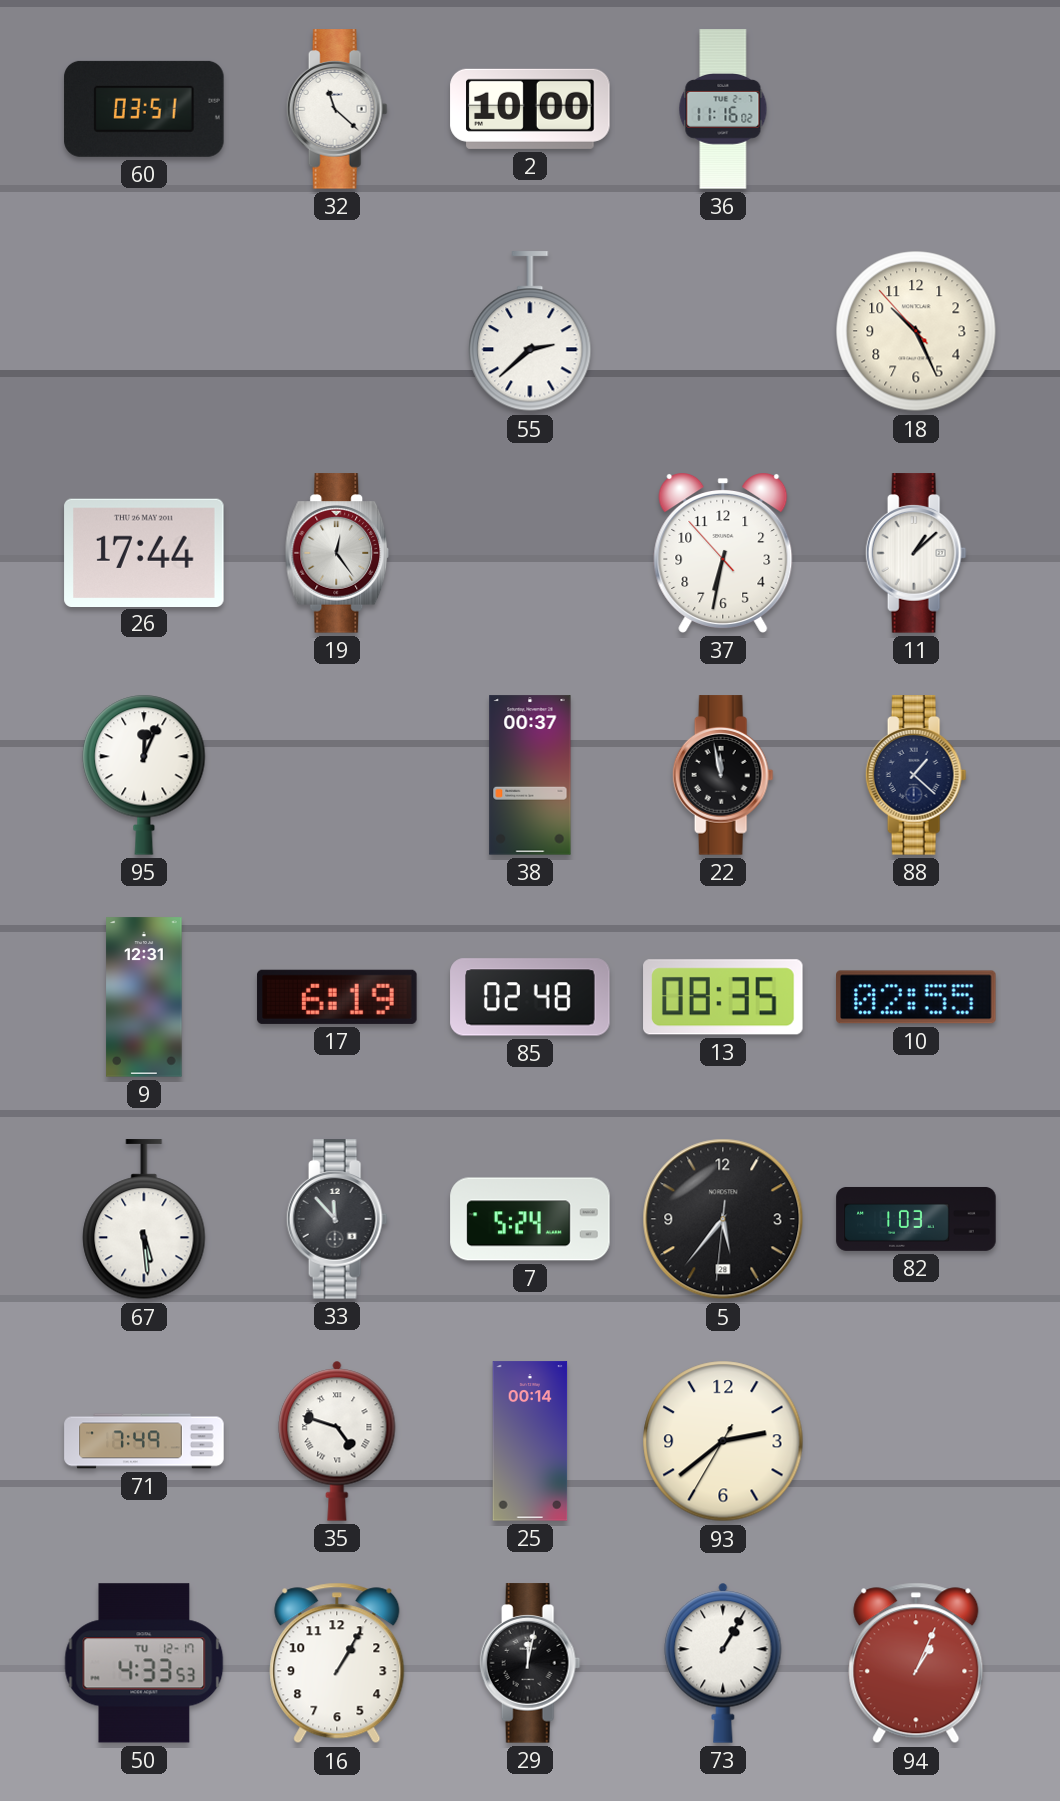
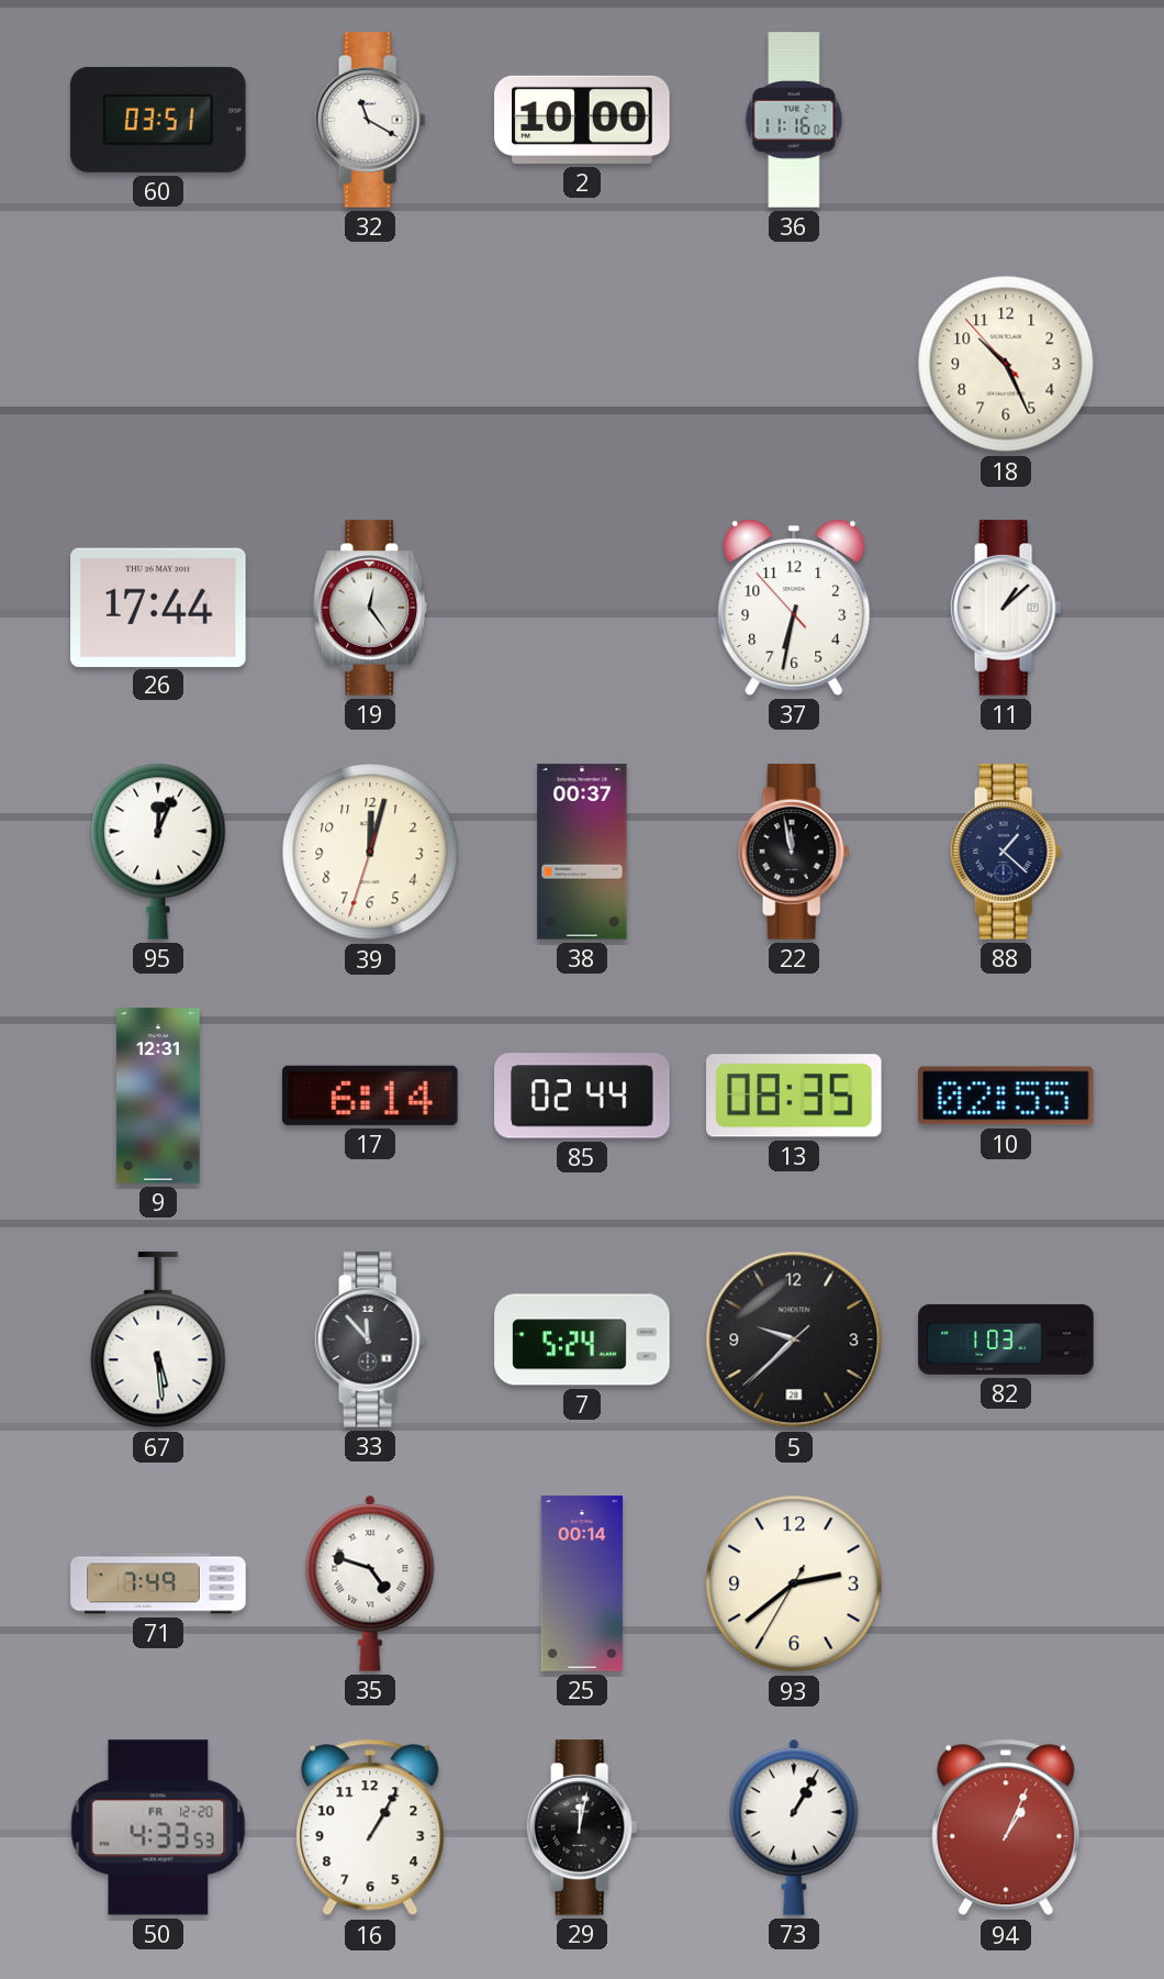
32: 11:22 -> 11:20 (370, 120)
55: 2:38 -> none (530, 332)
39: none -> 12:02 (370, 852)
17: 6:19 -> 6:14 (370, 1096)
85: 02:48 -> 02:44 (582, 1096)
5: 5:36 -> 9:37 (794, 1339)
50 date: TU 12-17 -> FR 12-20 (158, 1827)
